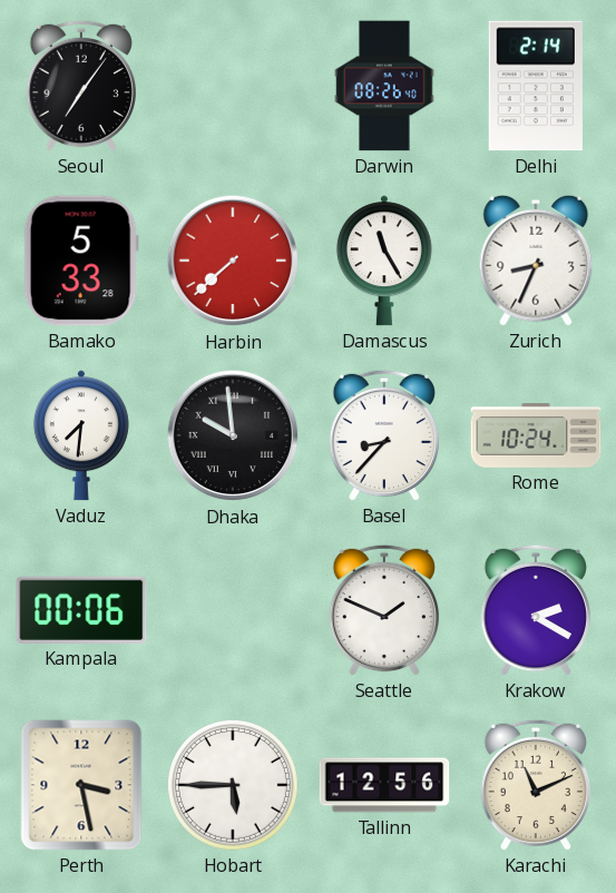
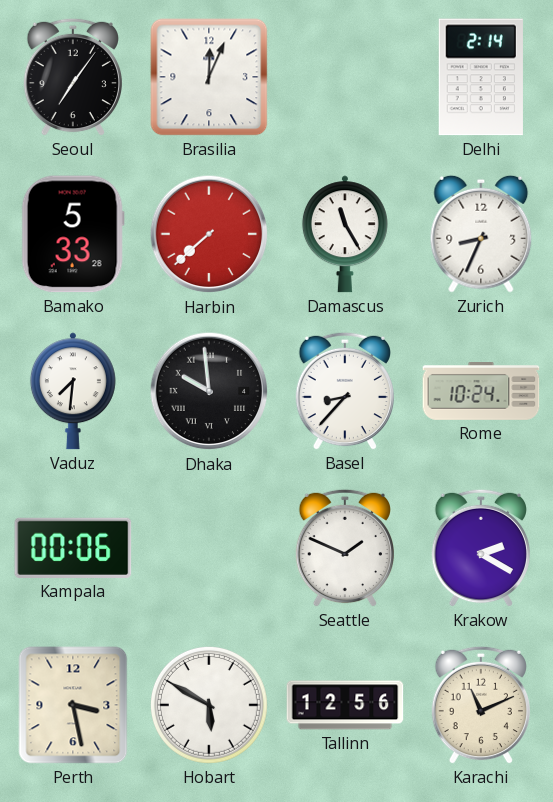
Brasilia: none -> 12:04 (209, 77)
Darwin: 08:26 -> none (384, 86)
Hobart: 5:45 -> 5:50 (209, 705)
